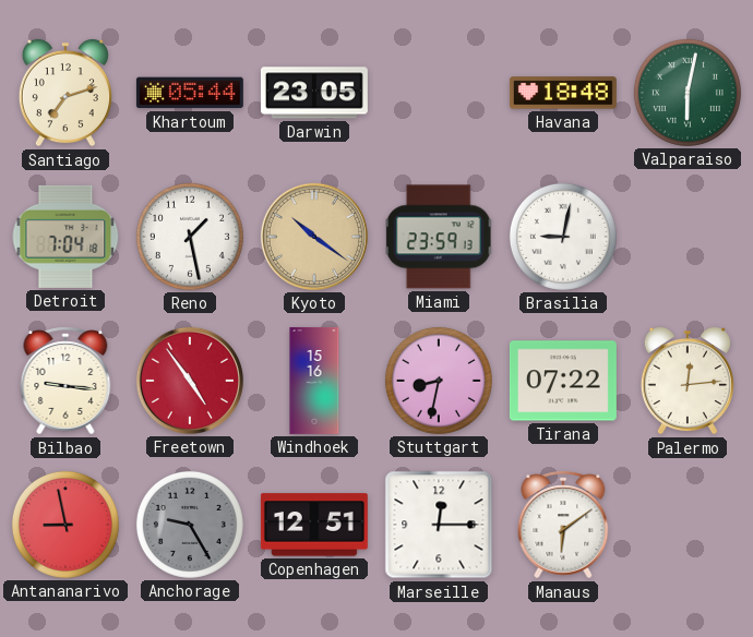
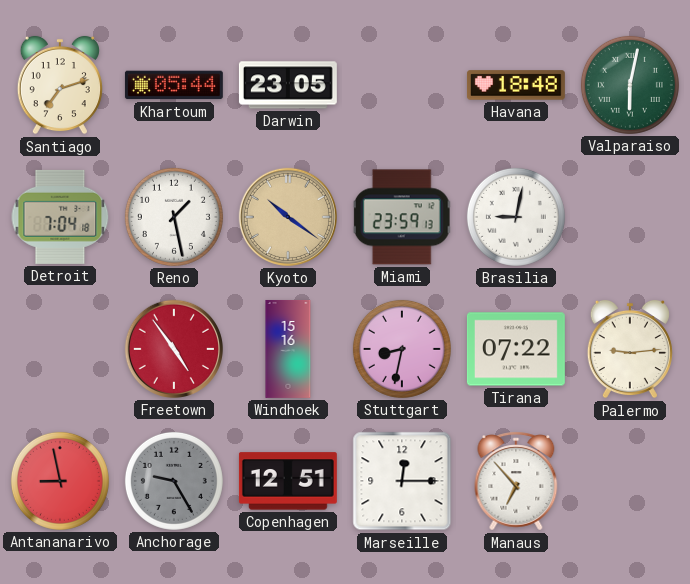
Bilbao: 9:16 -> none (65, 381)
Palermo: 12:14 -> 9:14 (630, 349)
Manaus: 6:09 -> 6:53 (516, 481)
